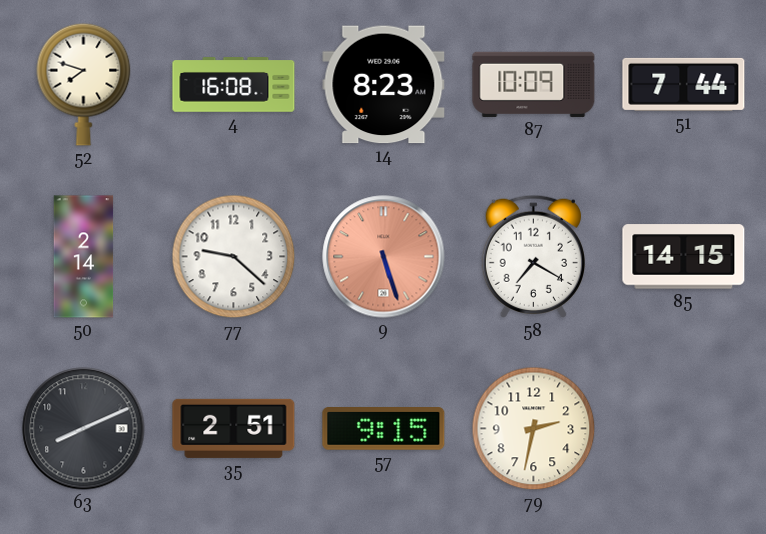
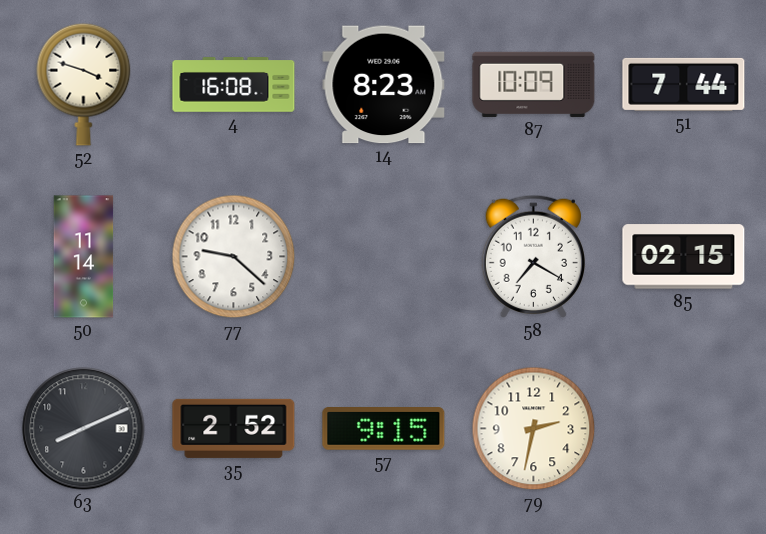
52: 7:48 -> 3:48 (84, 84)
50: 2:14 -> 11:14 (84, 257)
9: 5:27 -> none (384, 257)
85: 14:15 -> 02:15 (684, 257)
35: 2:51 -> 2:52 (234, 428)
